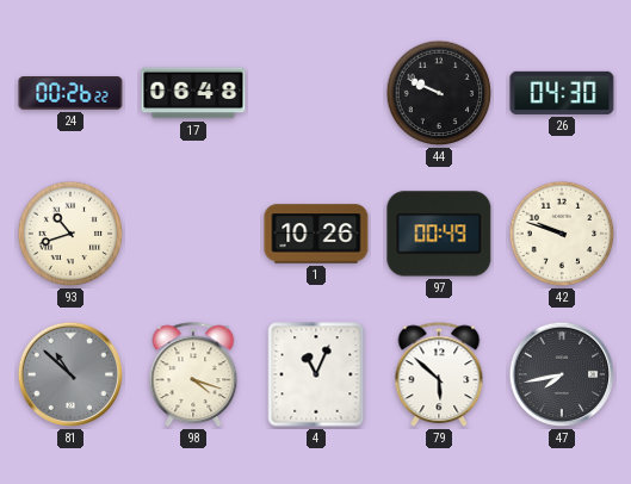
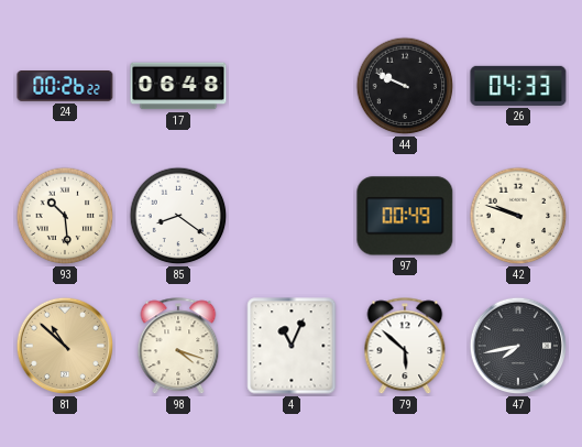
26: 04:30 -> 04:33 (518, 86)
93: 10:42 -> 10:29 (65, 216)
85: none -> 8:21 (178, 216)
1: 10:26 -> none (316, 234)
81 dial: grey -> champagne (65, 346)
